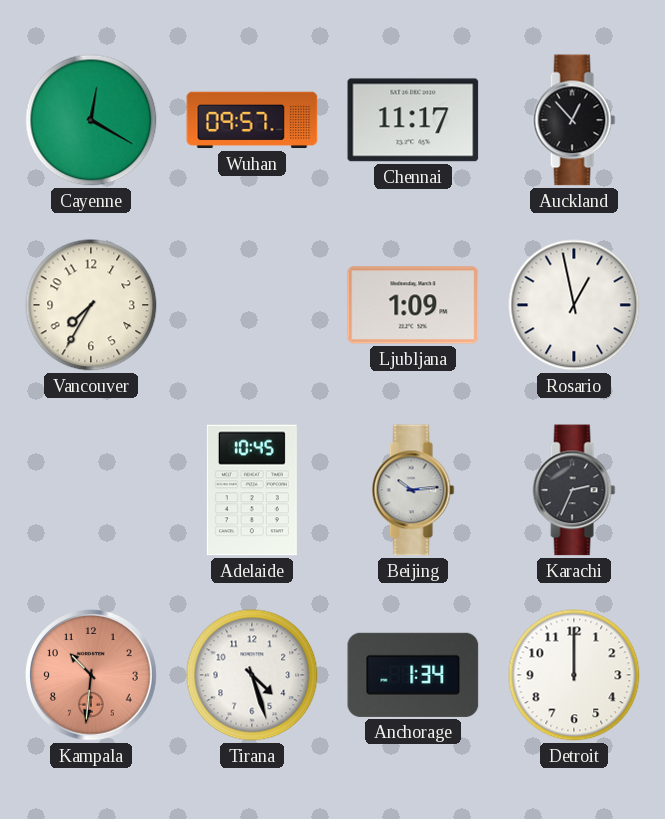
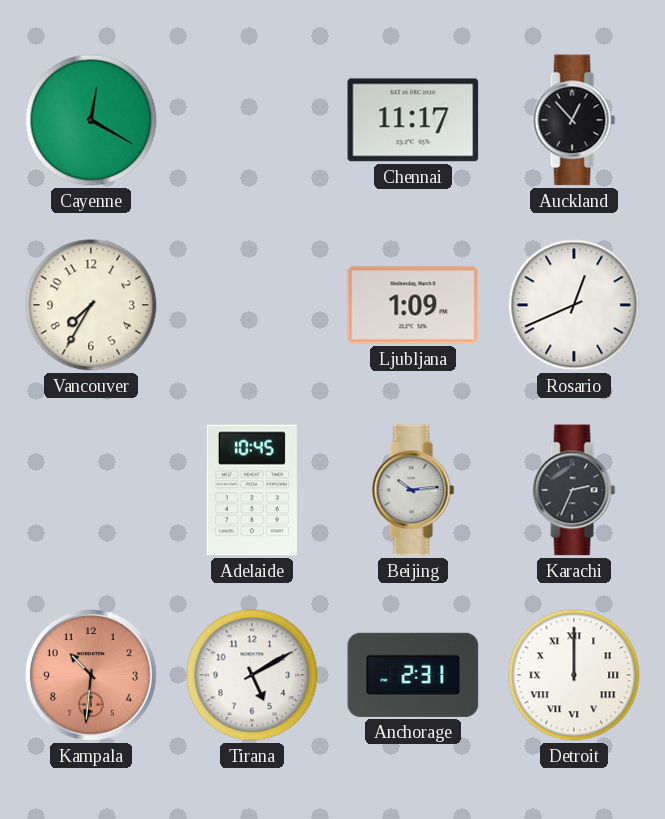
Wuhan: 09:57 -> none (252, 120)
Rosario: 12:58 -> 12:41 (574, 305)
Tirana: 4:27 -> 5:10 (252, 675)
Anchorage: 1:34 -> 2:31 (413, 675)
Detroit numerals: Arabic -> Roman (574, 675)
